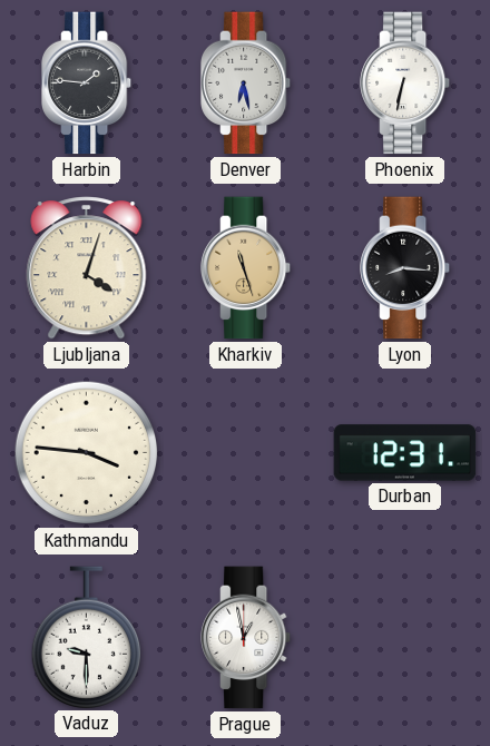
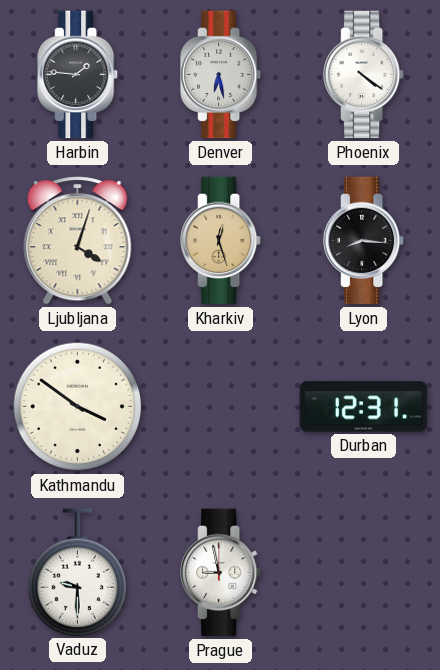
Phoenix: 6:32 -> 4:21 (365, 75)
Kharkiv: 11:27 -> 12:27 (222, 241)
Kathmandu: 3:46 -> 3:51 (78, 407)
Prague: 12:58 -> 8:58 (222, 573)
